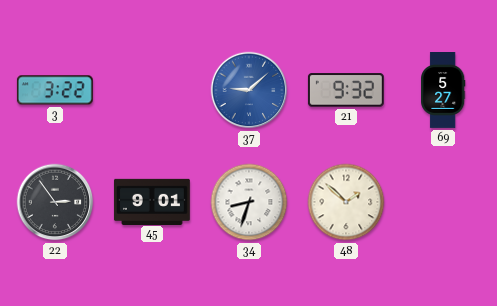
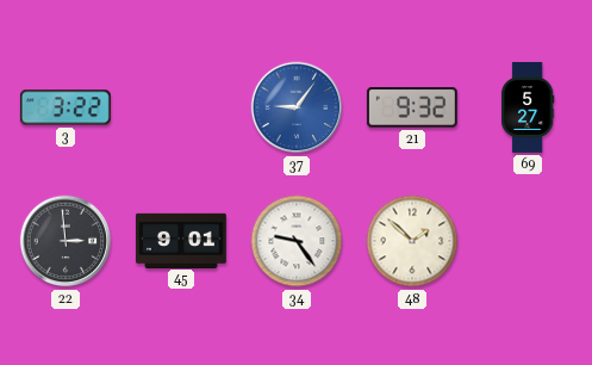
37: 9:08 -> 9:06 (297, 107)
22: 2:54 -> 2:59 (66, 241)
34: 8:33 -> 9:24 (297, 241)
